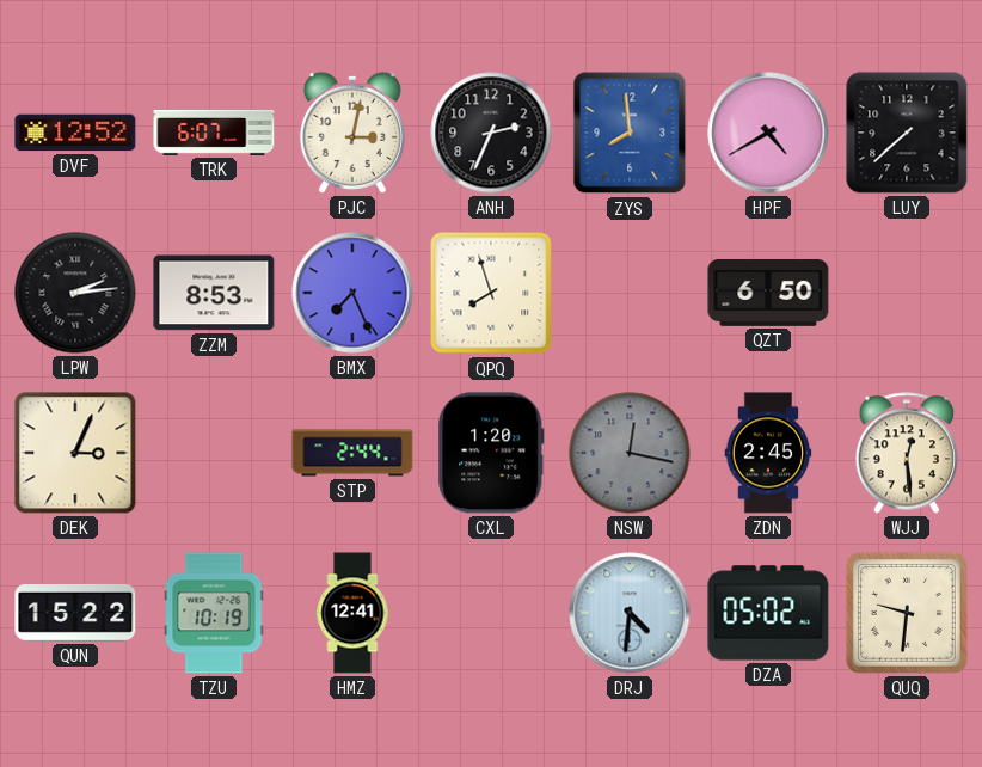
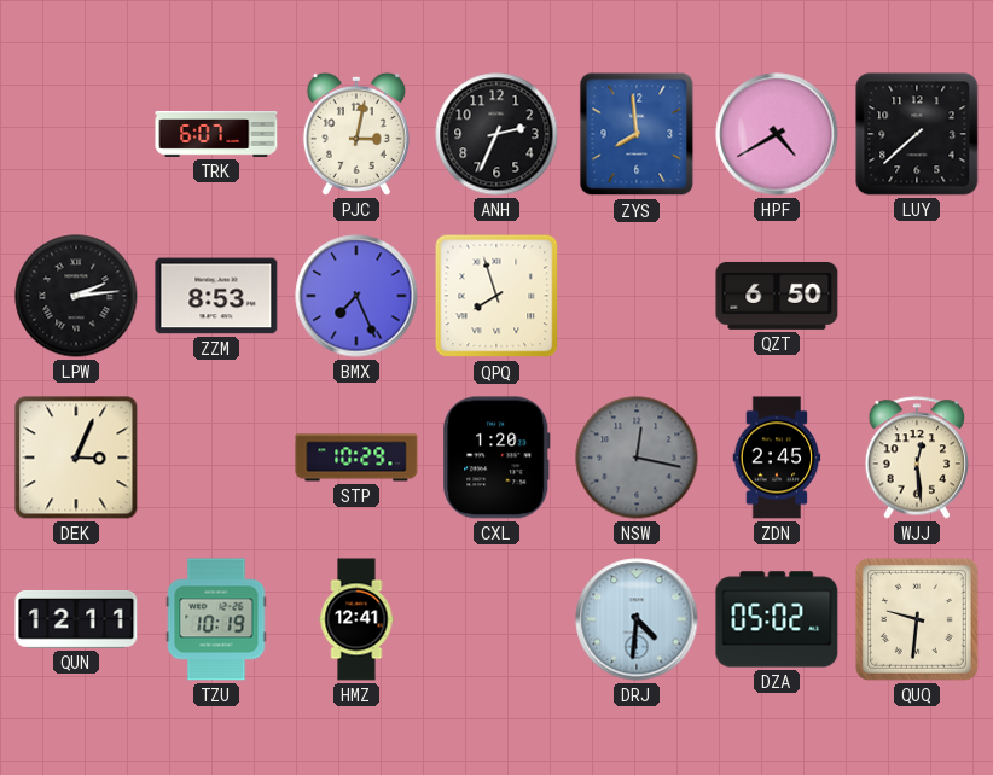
DVF: 12:52 -> none (75, 133)
STP: 2:44 -> 10:29 (356, 458)
QUN: 15:22 -> 12:11 (76, 619)
